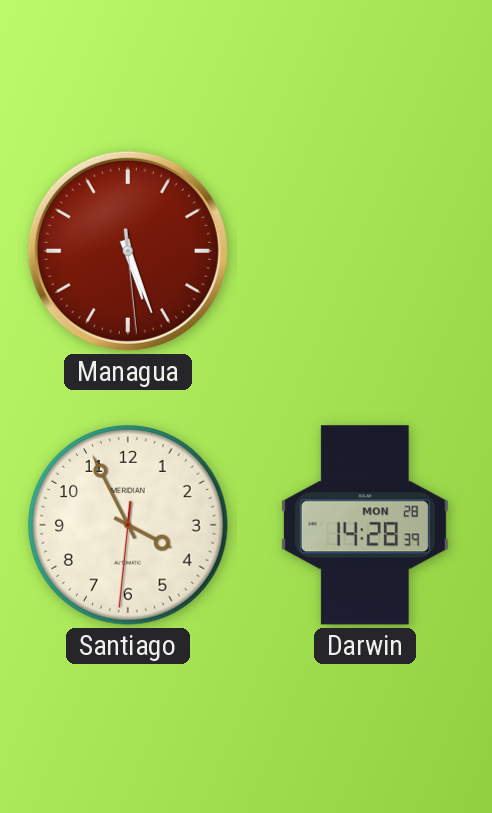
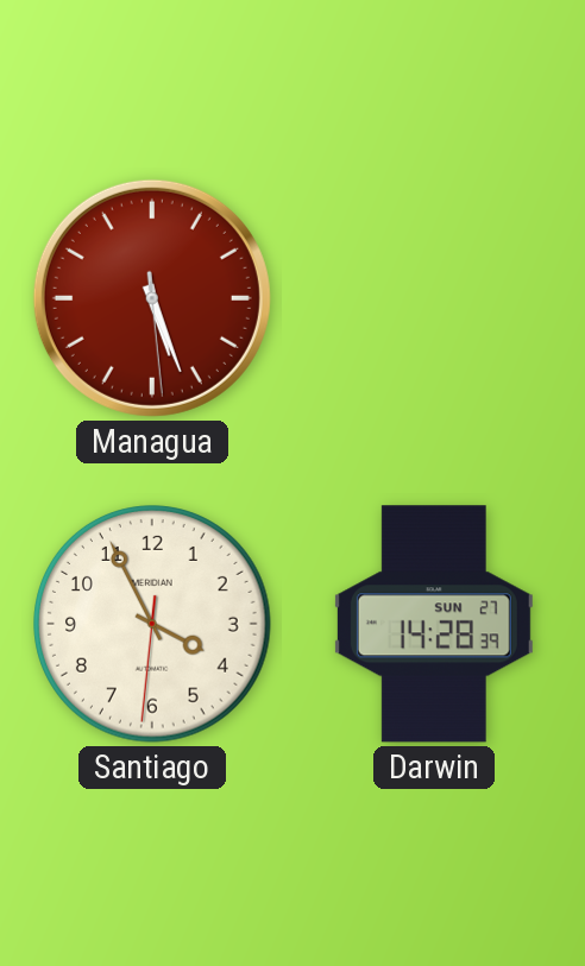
Darwin date: MON 28 -> SUN 27 (434, 624)
